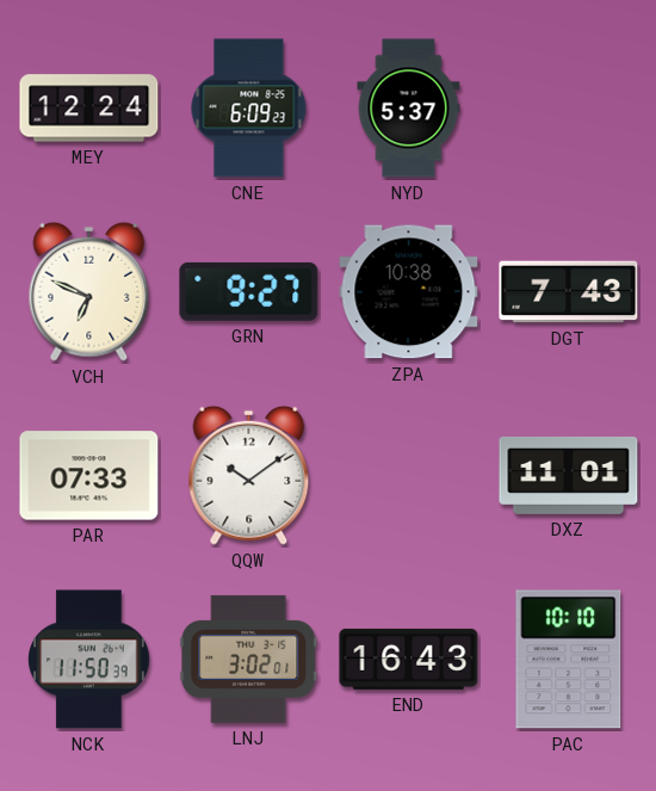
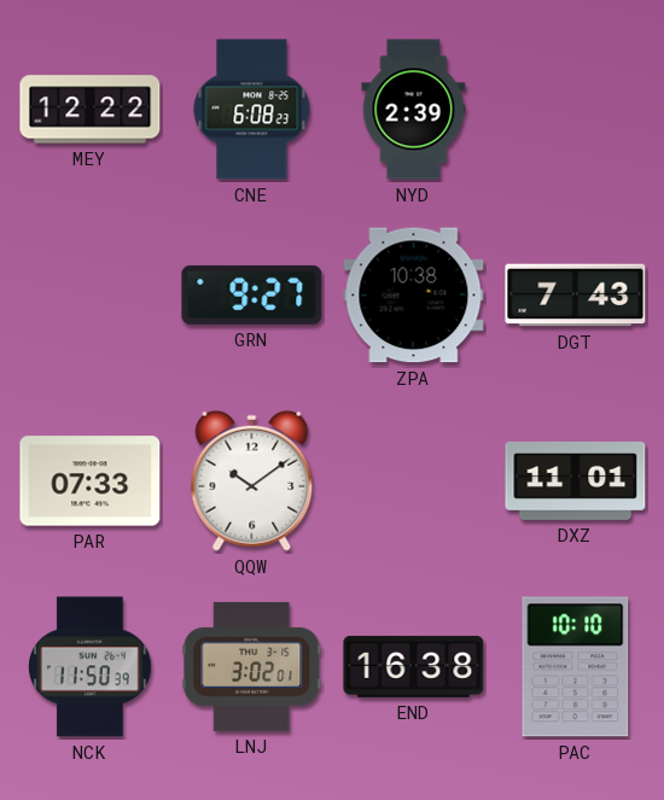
MEY: 12:24 -> 12:22 (91, 110)
CNE: 6:09 -> 6:08 (252, 110)
NYD: 5:37 -> 2:39 (414, 110)
VCH: 6:49 -> none (89, 291)
END: 16:43 -> 16:38 (414, 666)
